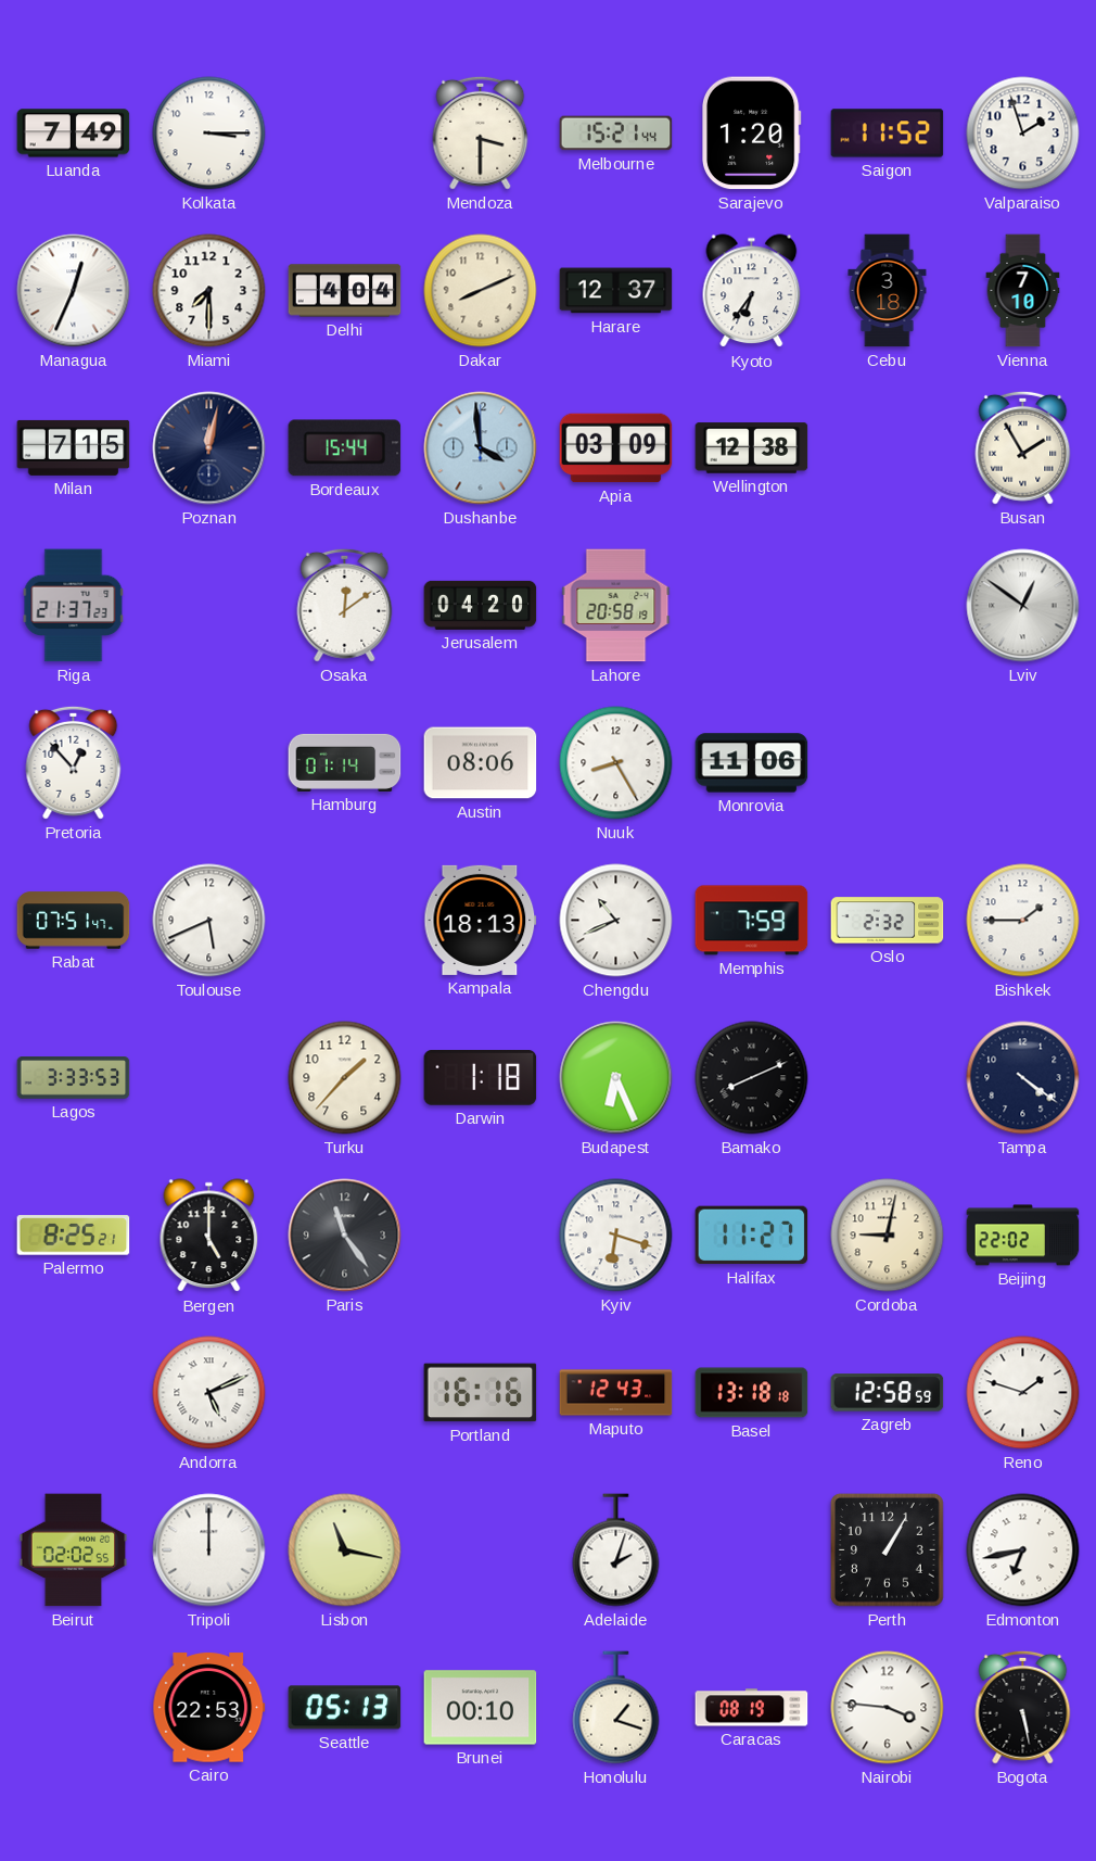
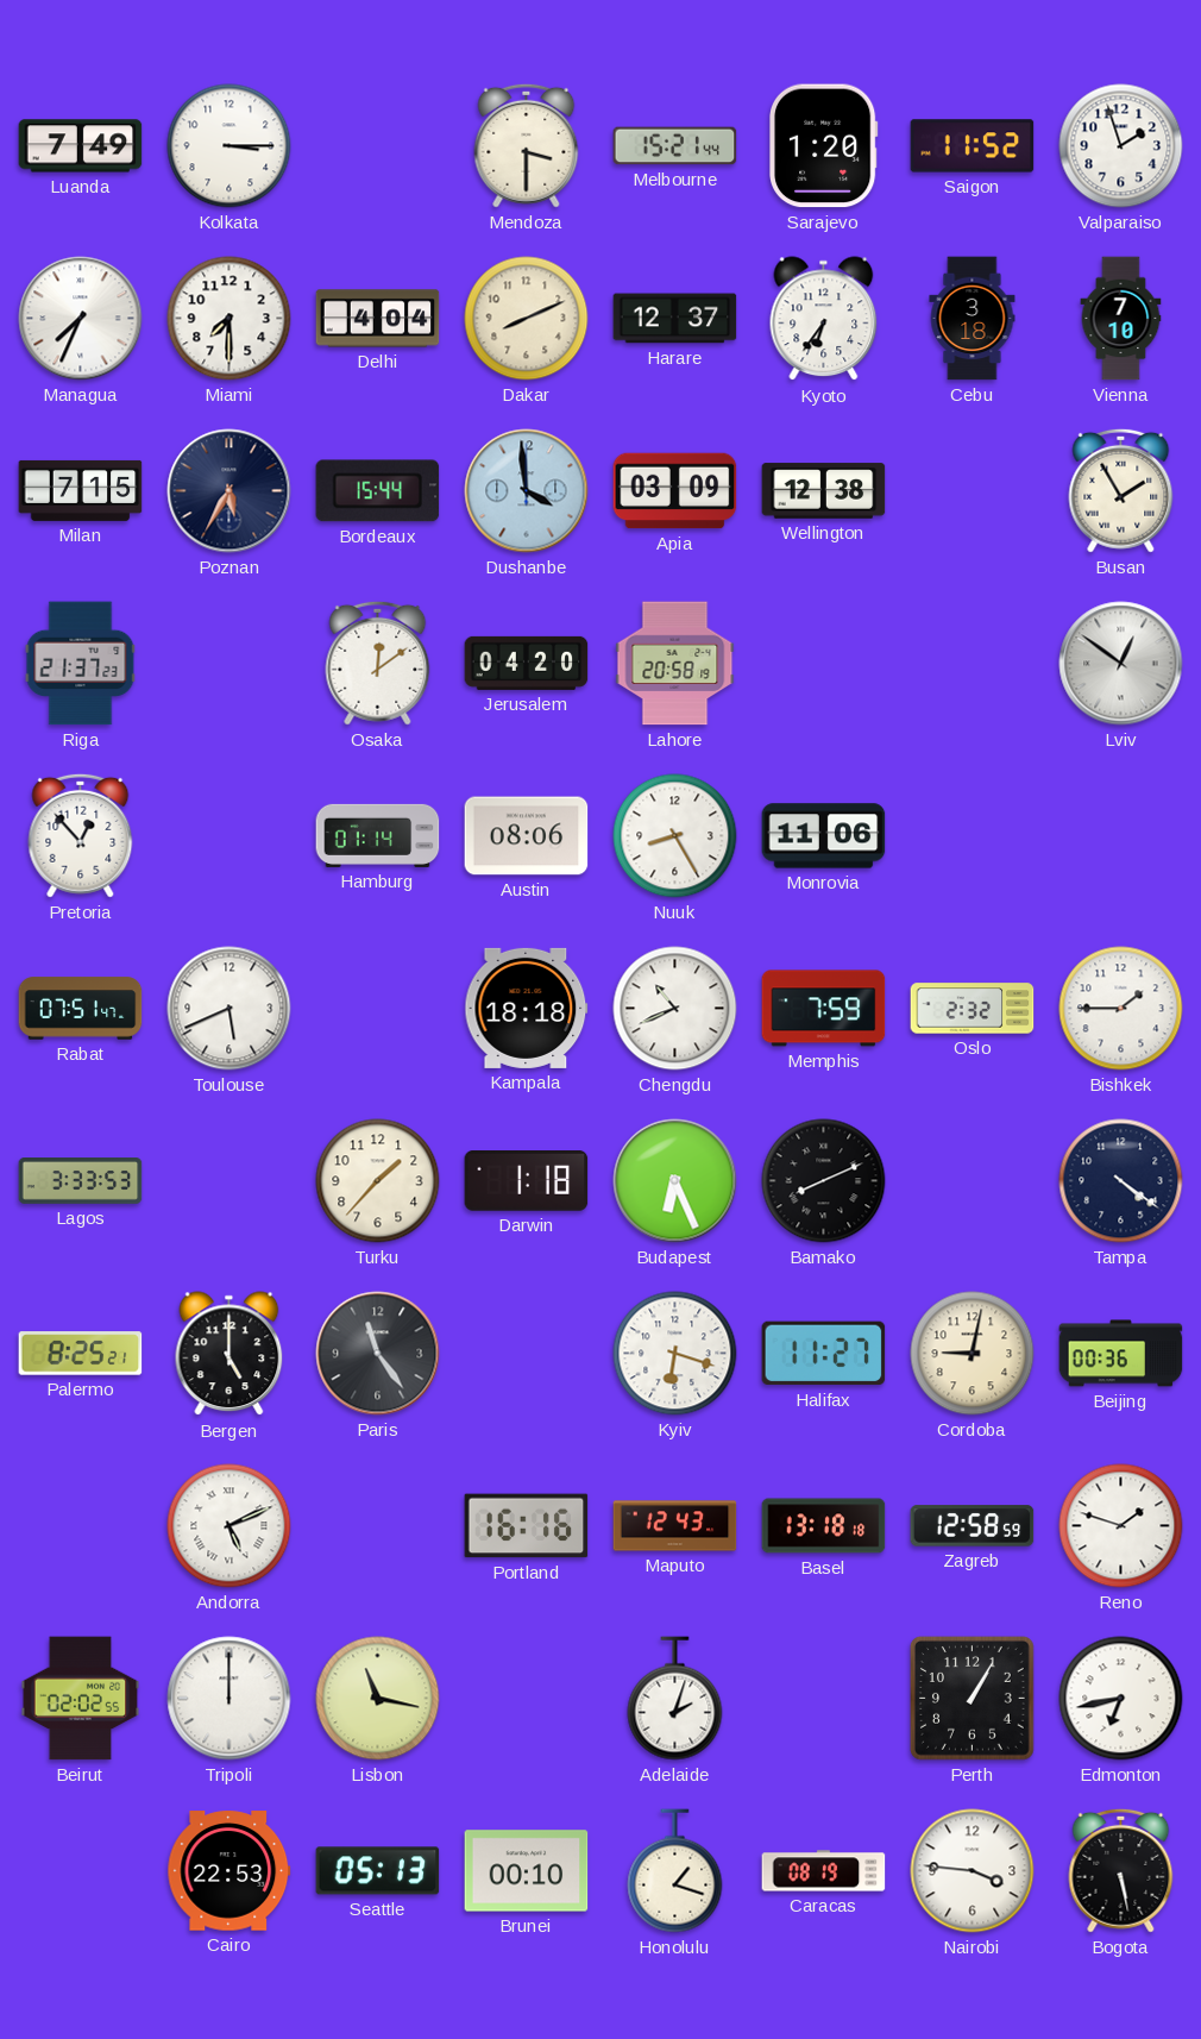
Managua: 12:34 -> 7:34 (81, 319)
Poznan: 12:02 -> 5:35 (229, 491)
Kampala: 18:13 -> 18:18 (527, 1008)
Beijing: 22:02 -> 00:36 (1121, 1354)
